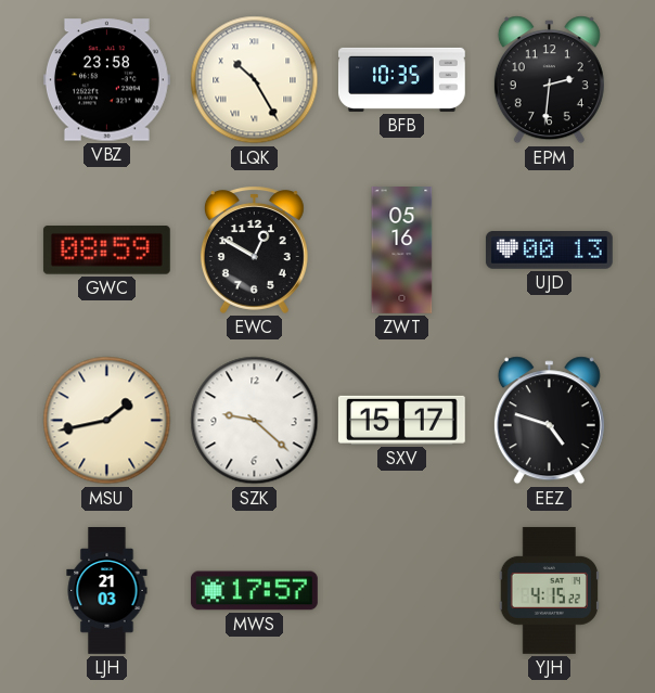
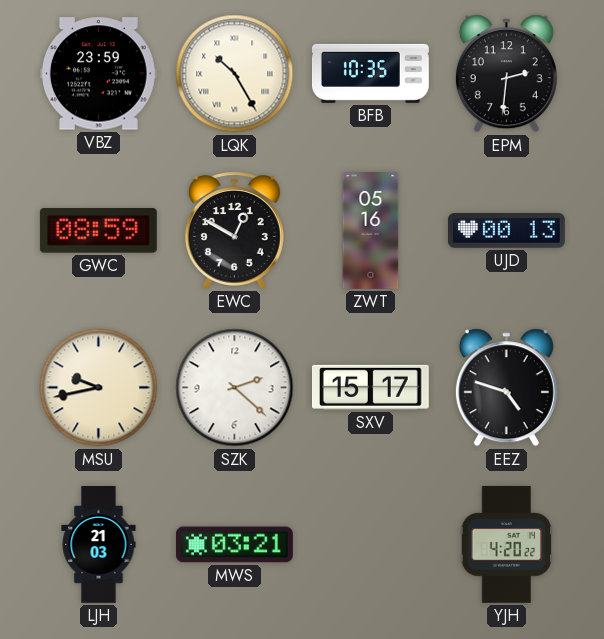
VBZ: 23:58 -> 23:59 (98, 74)
MSU: 1:43 -> 9:43 (99, 388)
SZK: 9:22 -> 2:22 (235, 388)
MWS: 17:57 -> 03:21 (235, 545)
YJH: 4:15 -> 4:20 (506, 544)
